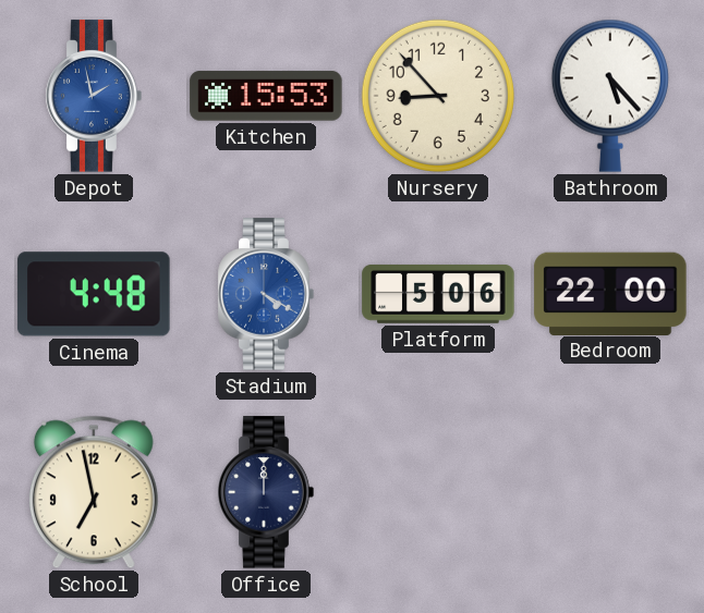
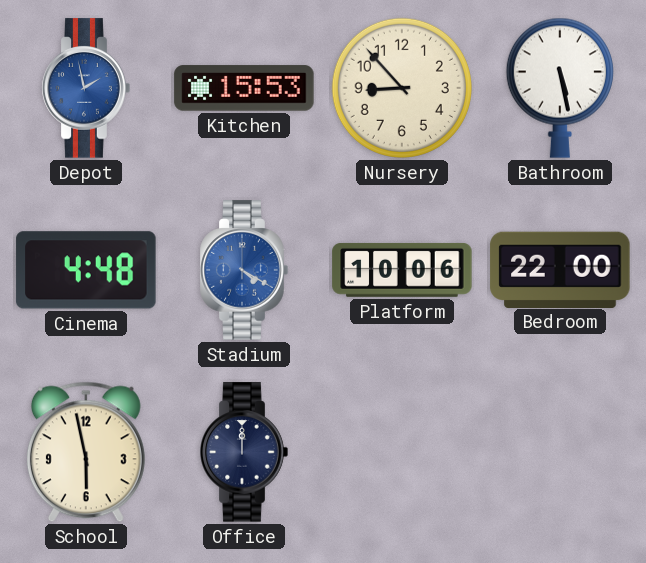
Bathroom: 5:23 -> 5:28 (560, 88)
Platform: 5:06 -> 10:06 (402, 270)
School: 6:58 -> 5:58 (86, 452)
